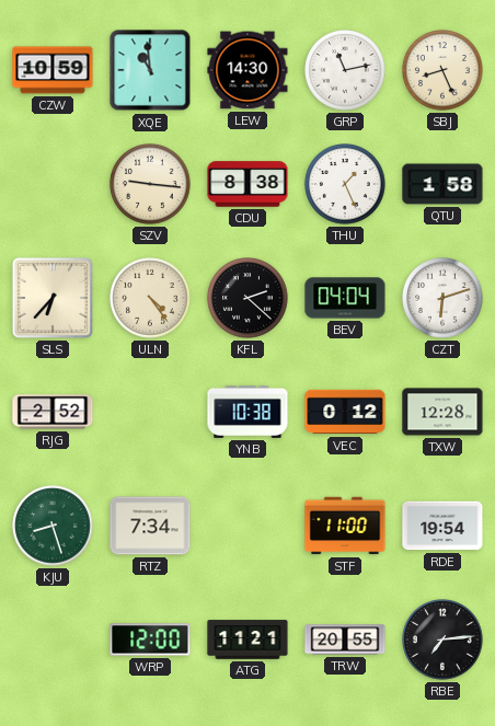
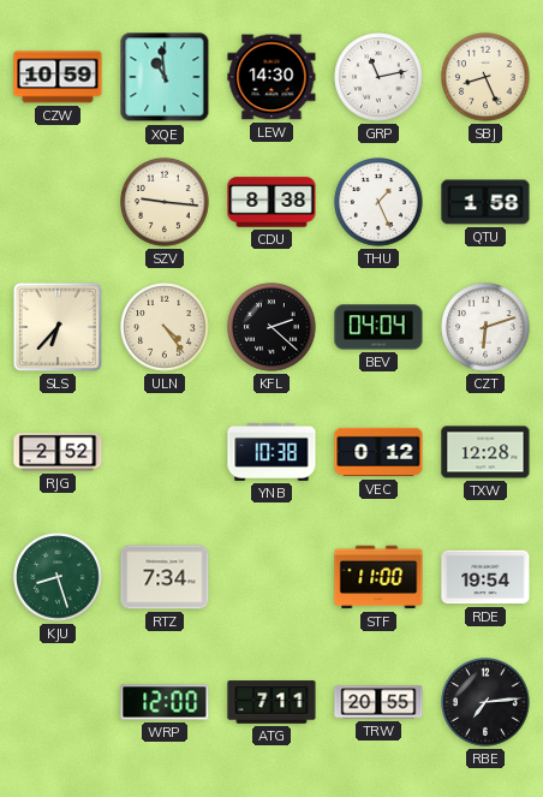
ATG: 11:21 -> 7:11 (271, 702)
